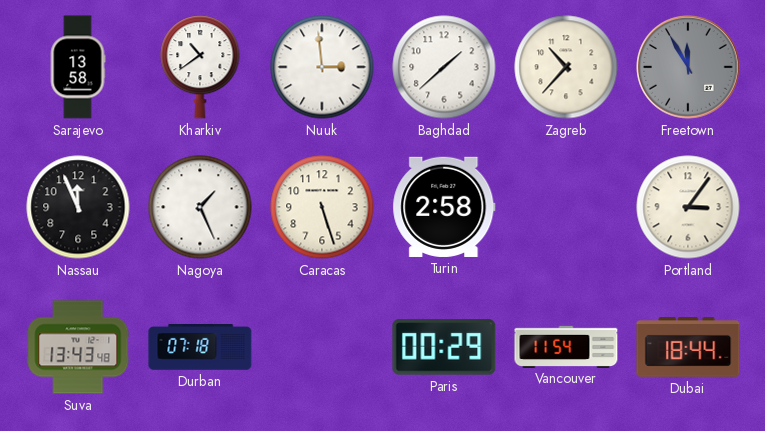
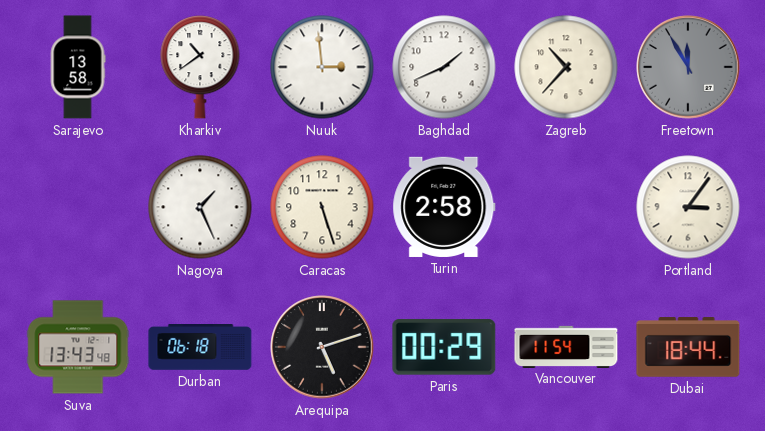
Baghdad: 1:38 -> 1:41 (444, 67)
Nassau: 11:56 -> none (78, 207)
Durban: 07:18 -> 06:18 (200, 348)
Arequipa: none -> 5:12 (322, 347)
